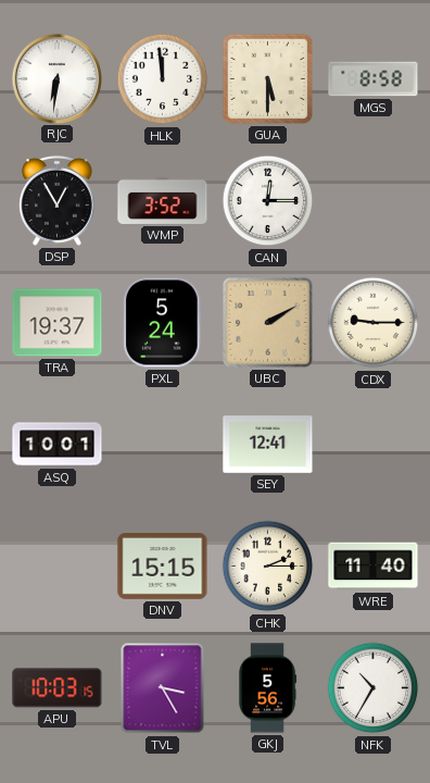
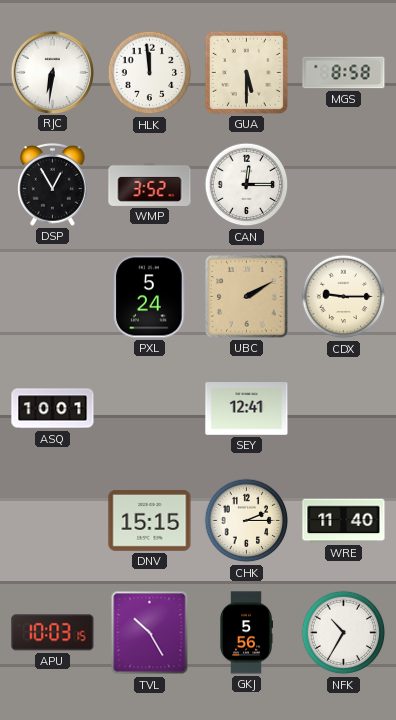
TRA: 19:37 -> none (58, 323)
TVL: 3:25 -> 10:25 (150, 633)
